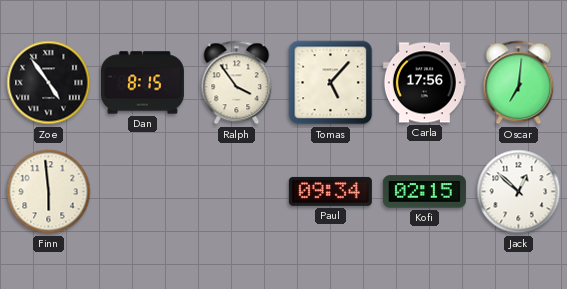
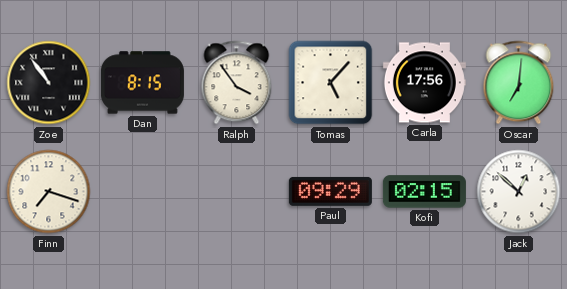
Zoe: 4:54 -> 10:54 (49, 83)
Finn: 5:59 -> 7:18 (49, 192)
Paul: 09:34 -> 09:29 (330, 191)
